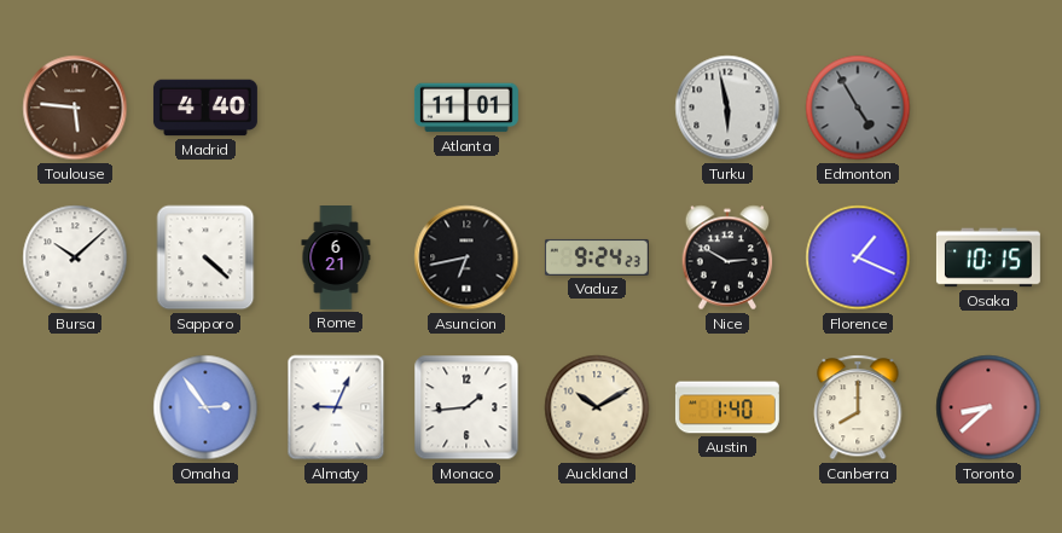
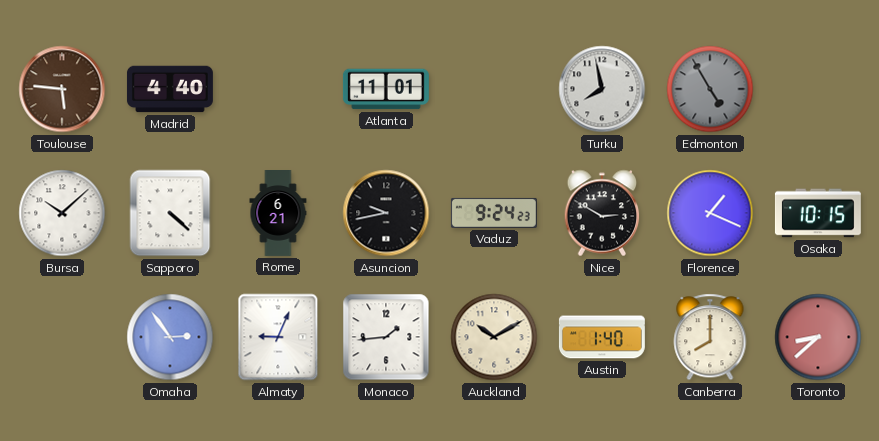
Turku: 5:58 -> 7:58 (602, 89)
Asuncion: 6:43 -> 9:43 (386, 213)
